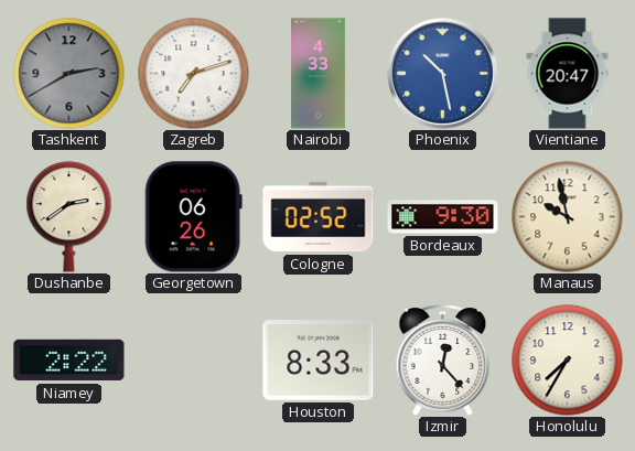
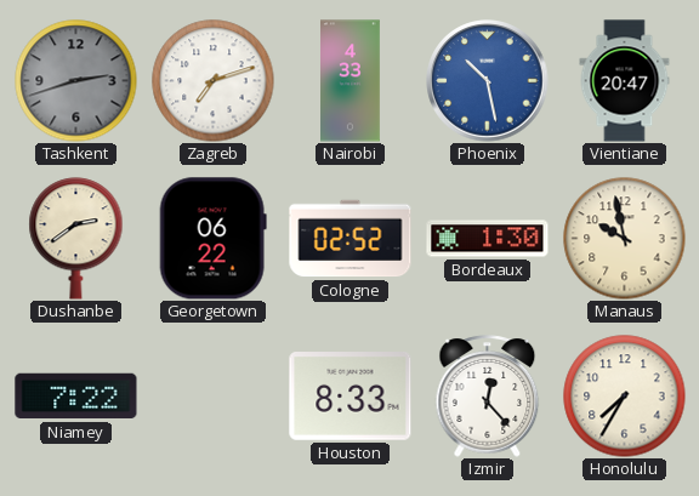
Tashkent: 2:40 -> 2:42 (76, 81)
Georgetown: 06:26 -> 06:22 (212, 239)
Bordeaux: 9:30 -> 1:30 (488, 239)
Niamey: 2:22 -> 7:22 (76, 397)
